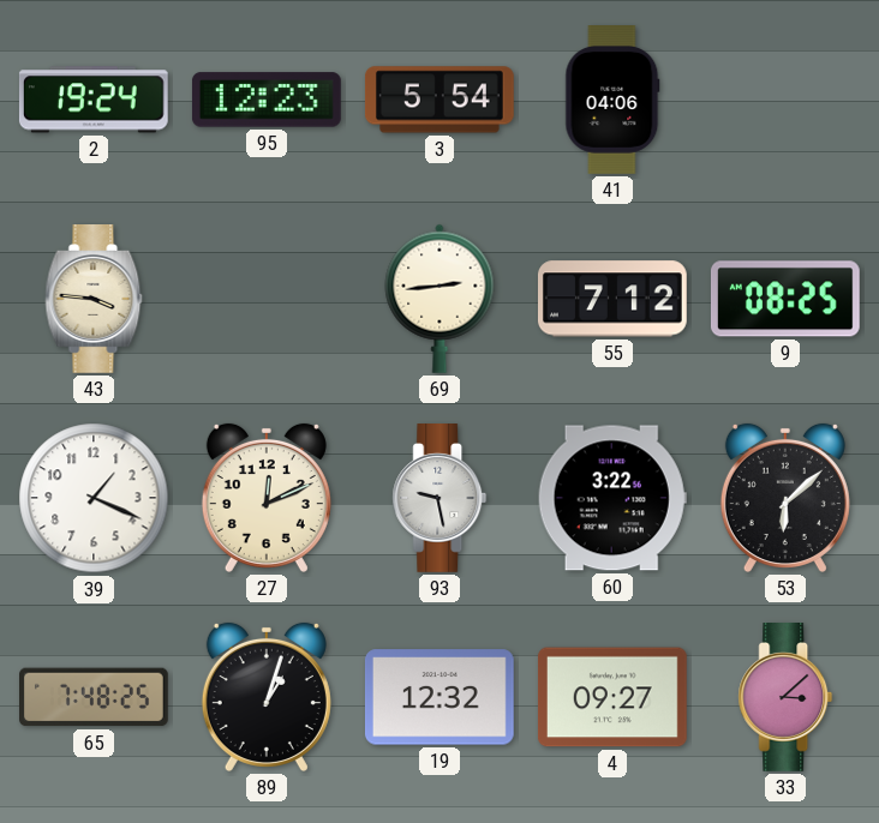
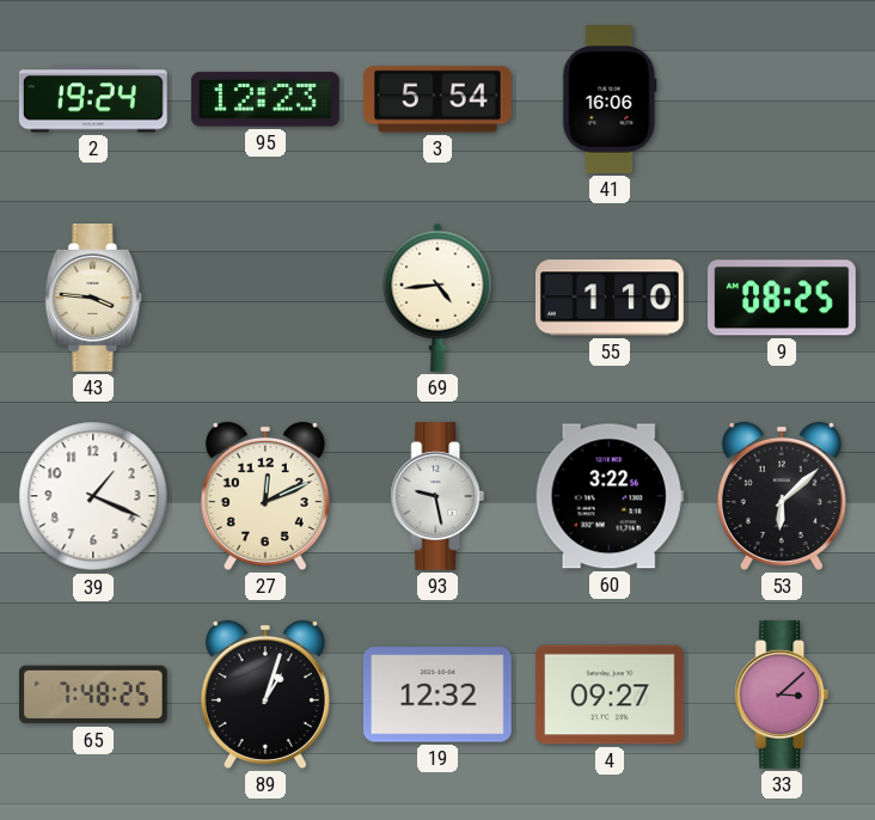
41: 04:06 -> 16:06 (610, 100)
69: 2:44 -> 4:44 (437, 298)
55: 7:12 -> 1:10 (610, 298)
